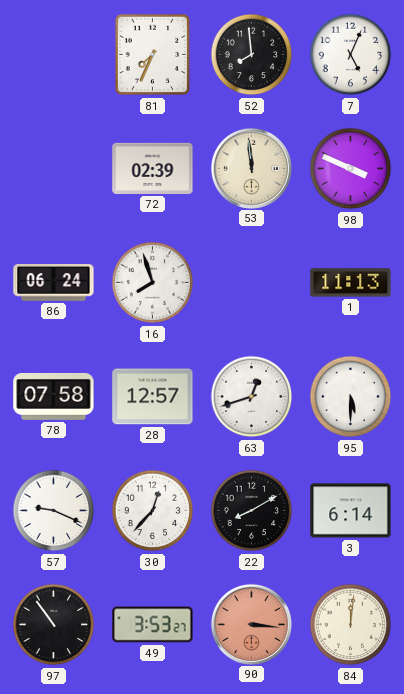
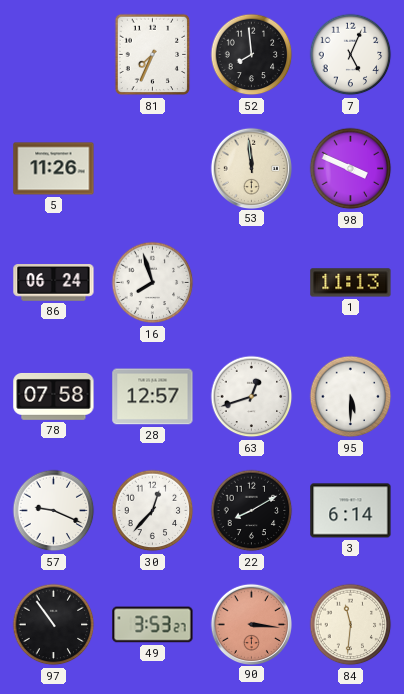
5: none -> 11:26 (54, 169)
72: 02:39 -> none (153, 168)
84: 12:01 -> 11:31 (351, 625)
